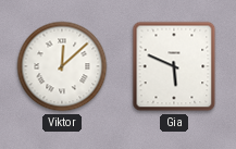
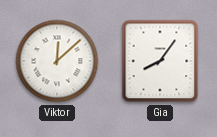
Gia: 5:49 -> 8:06 (160, 61)
